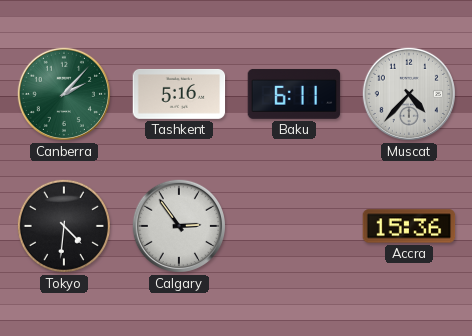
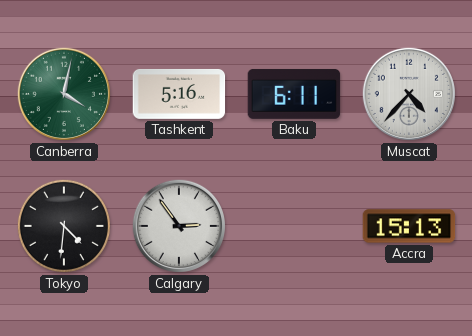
Canberra: 2:07 -> 4:02 (64, 94)
Accra: 15:36 -> 15:13 (409, 226)
